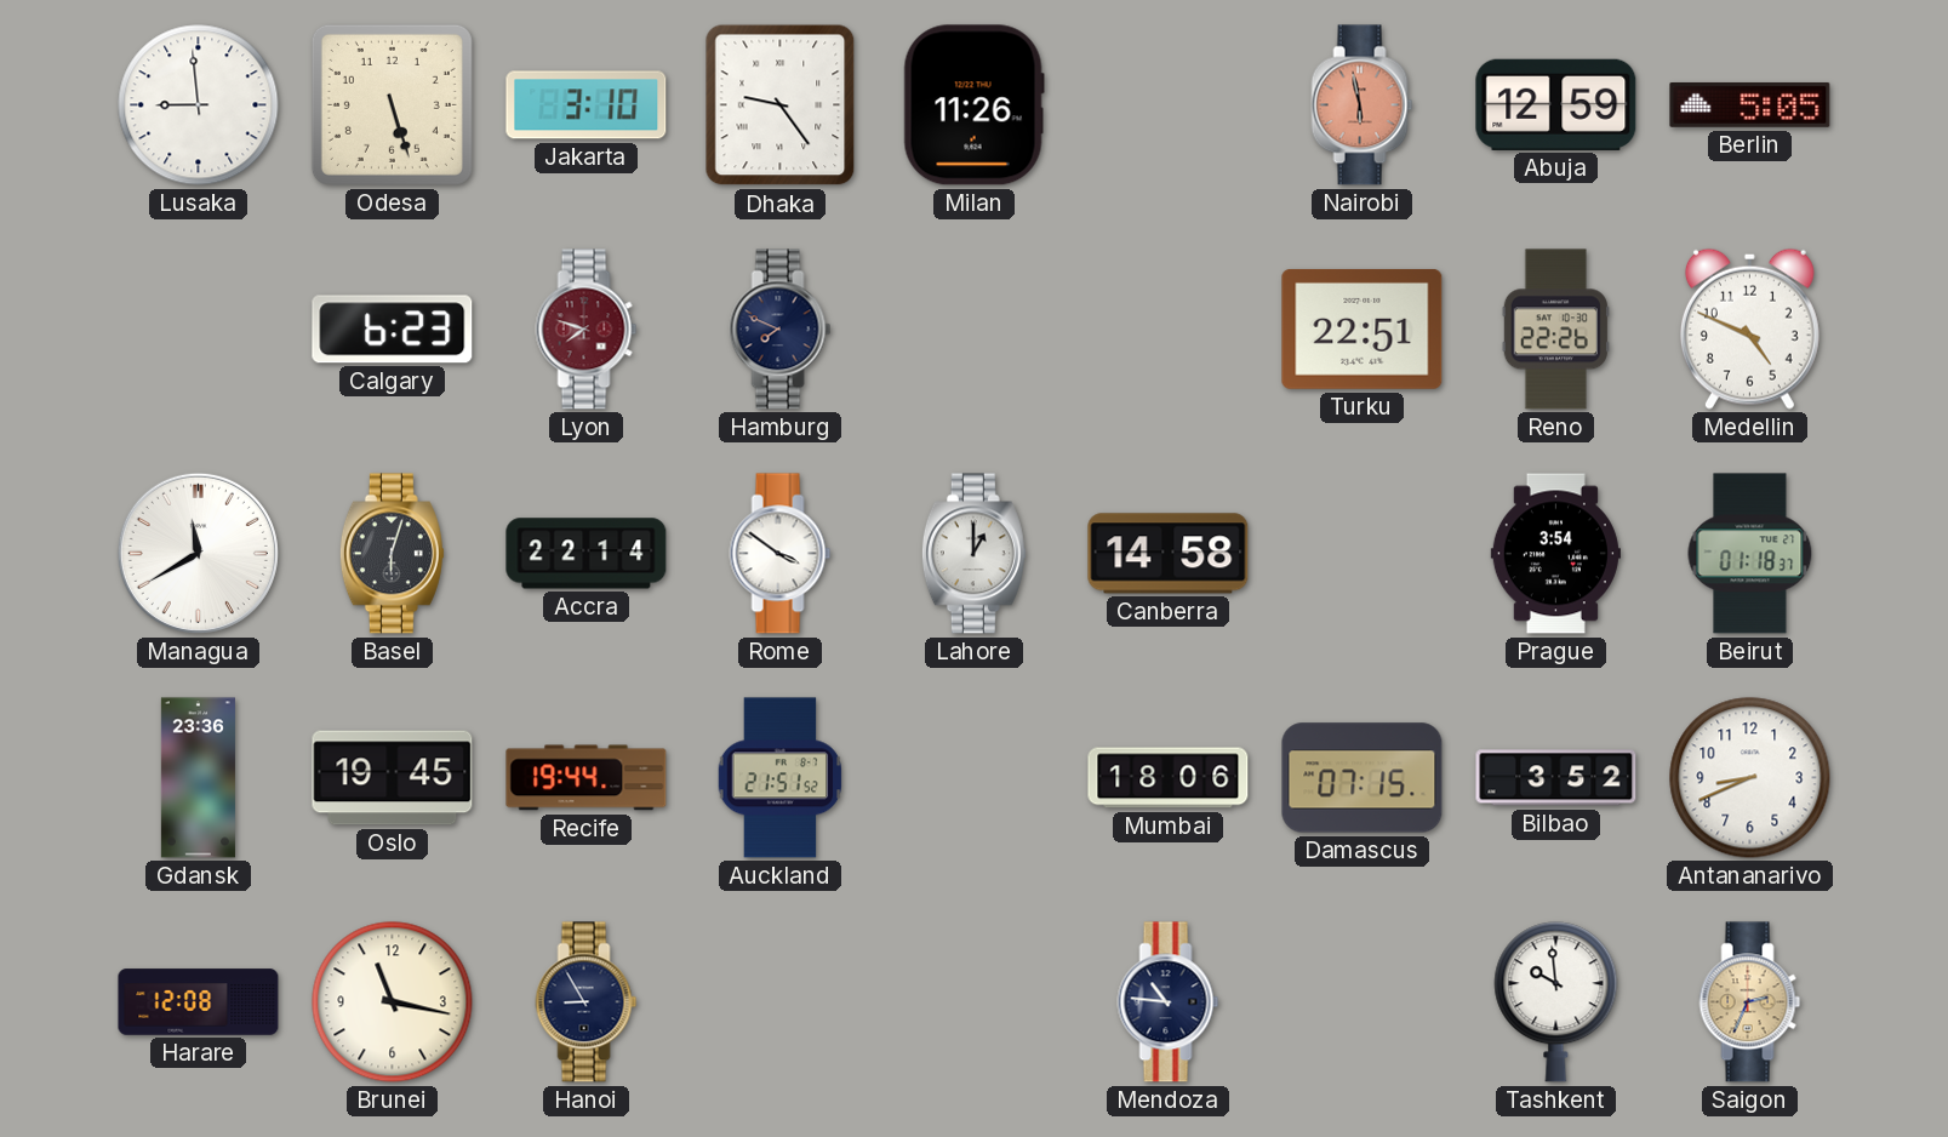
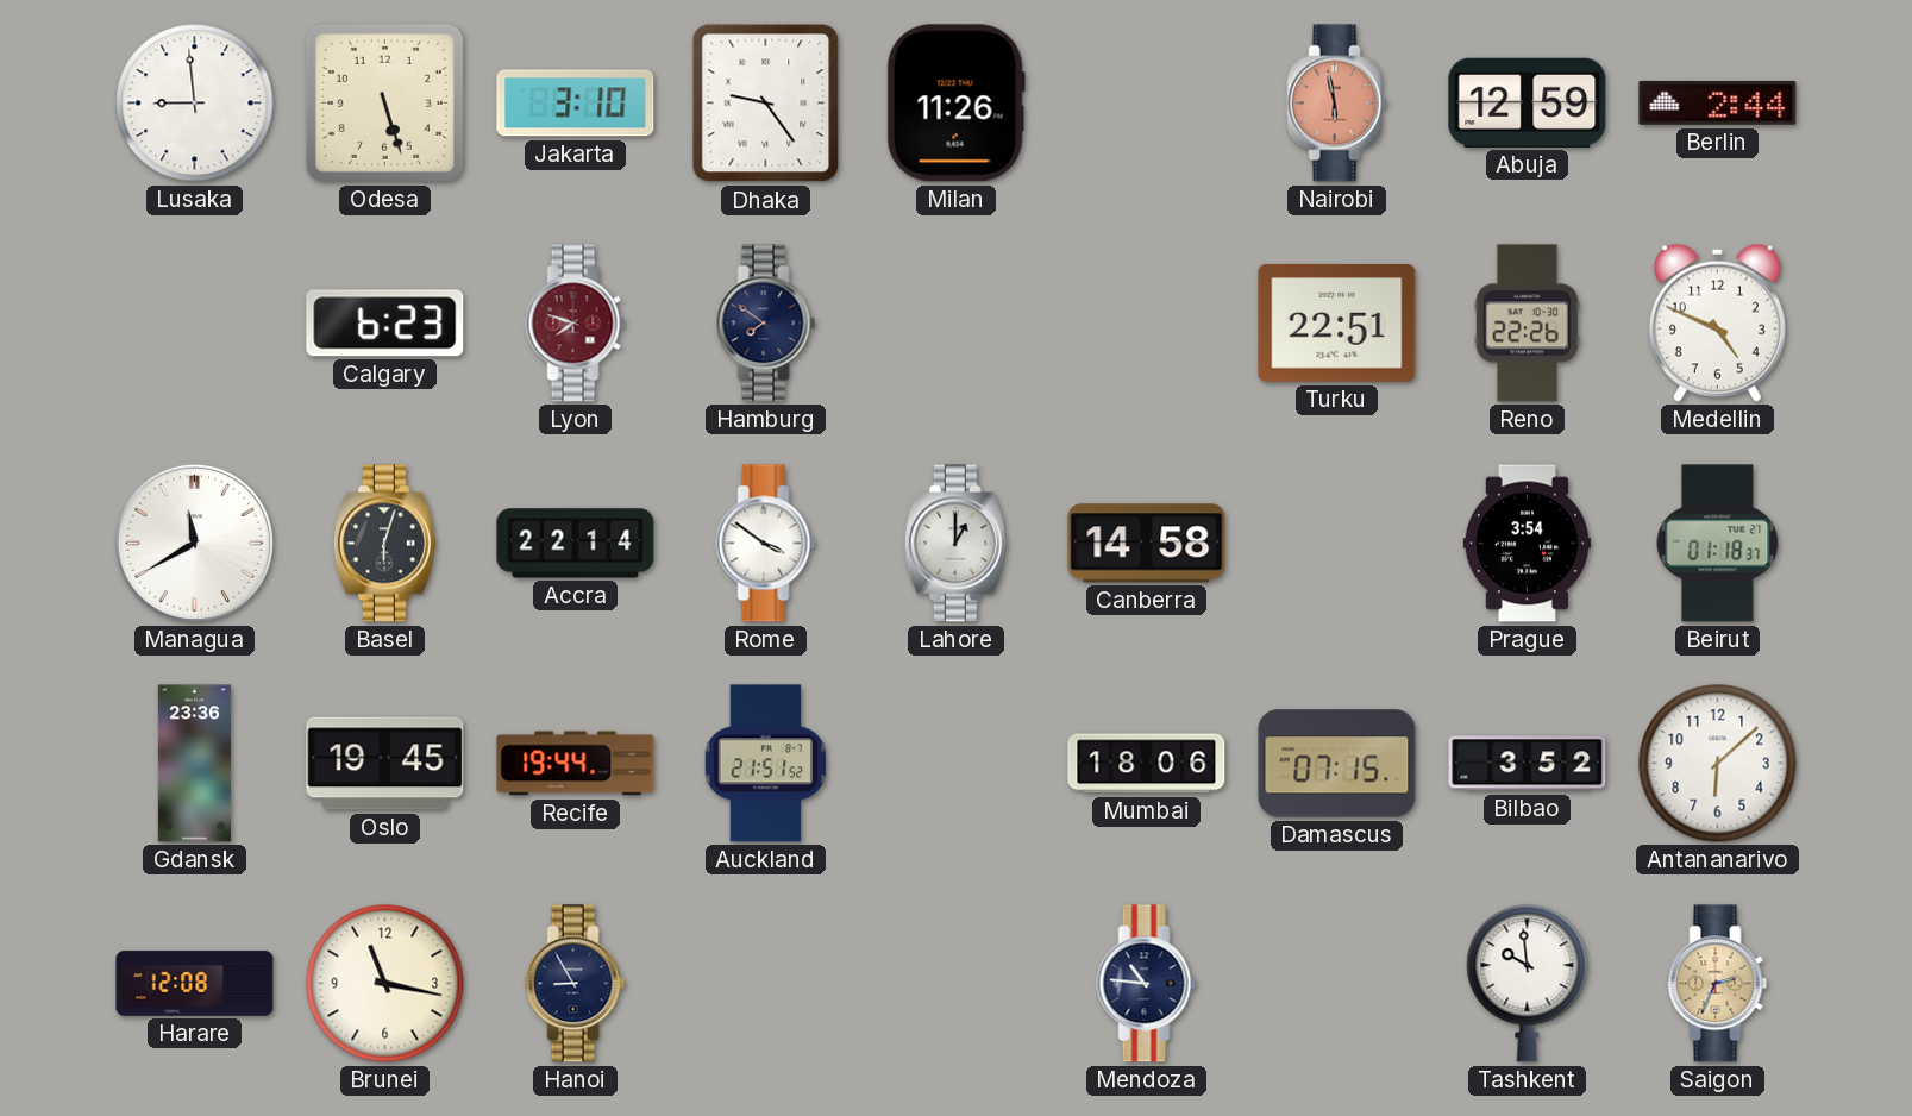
Berlin: 5:05 -> 2:44 (1718, 104)
Hamburg: 7:49 -> 7:51 (766, 324)
Antananarivo: 8:41 -> 6:08 (1718, 764)
